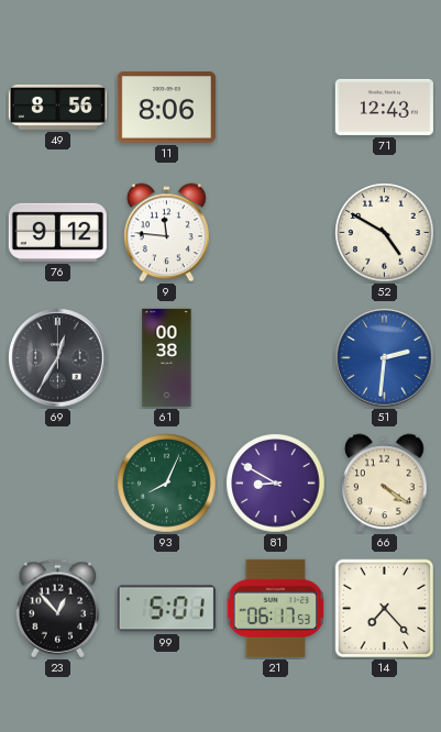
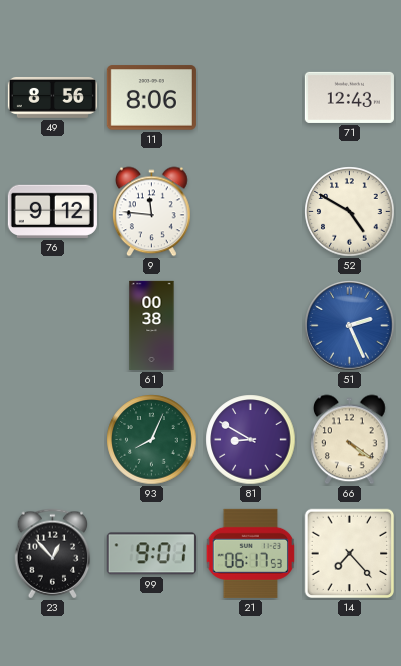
69: 12:35 -> none (58, 358)
51: 2:31 -> 2:26 (350, 326)
99: 5:01 -> 9:01 (151, 554)
